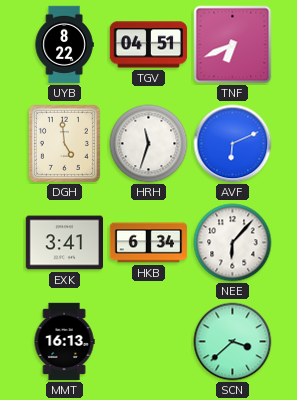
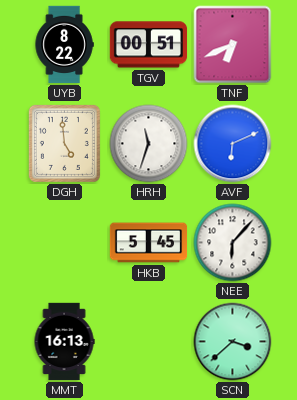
TGV: 04:51 -> 00:51 (149, 45)
EXK: 3:41 -> none (64, 243)
HKB: 6:34 -> 5:45 (149, 243)
